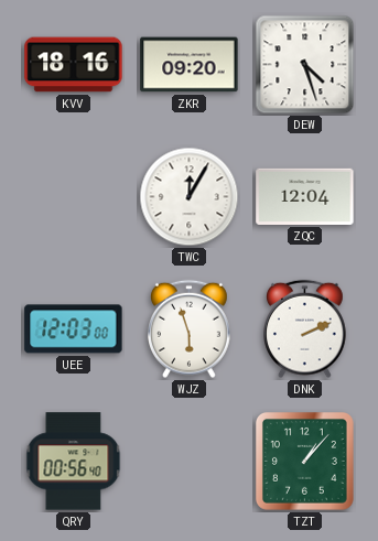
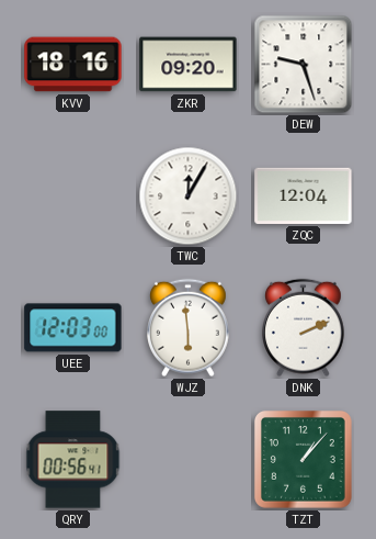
DEW: 4:27 -> 9:27 (304, 65)
WJZ: 5:57 -> 5:59 (189, 328)
QRY: 00:56:40 -> 00:56:41 (73, 460)
